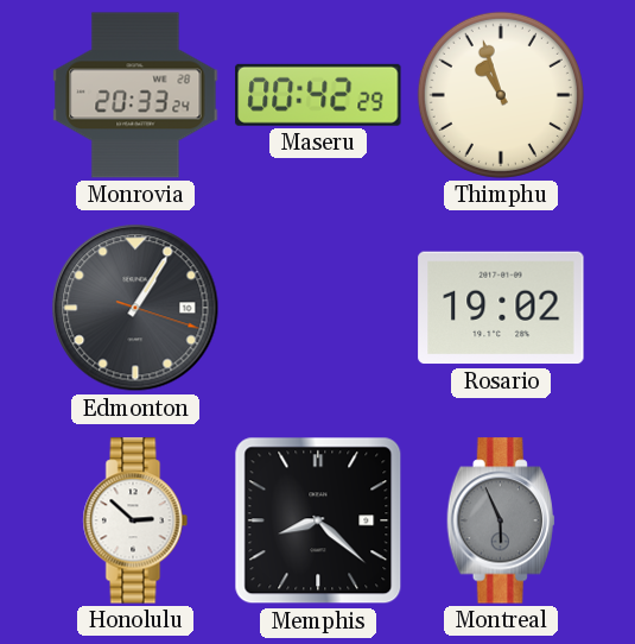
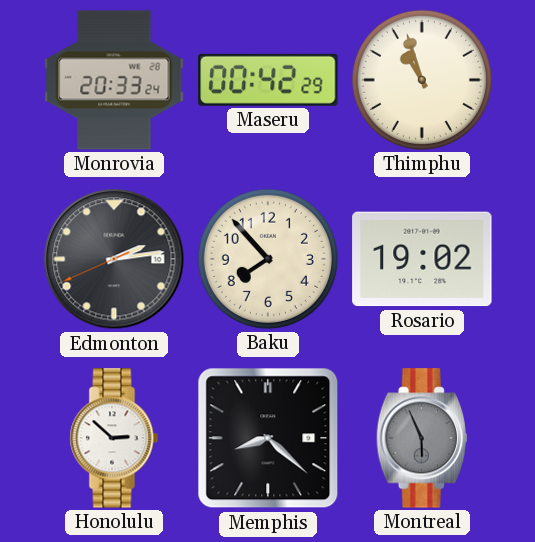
Edmonton: 1:05 -> 2:13 (114, 259)
Baku: none -> 7:53 (268, 259)
